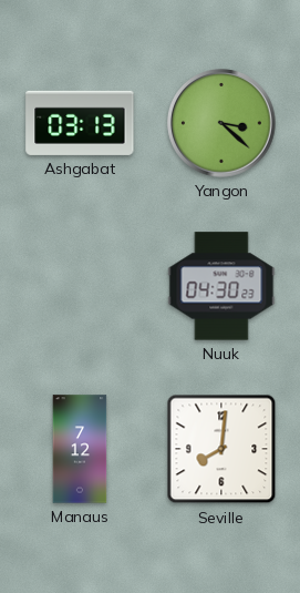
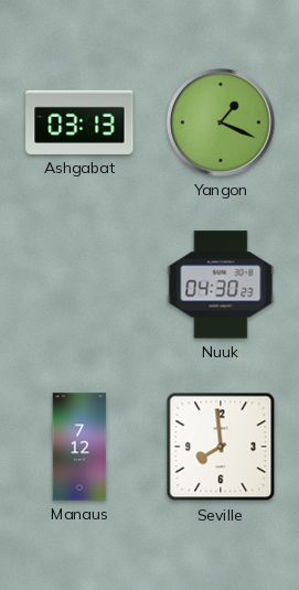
Yangon: 3:22 -> 1:19 (221, 122)
Seville: 8:01 -> 7:59 (221, 447)
